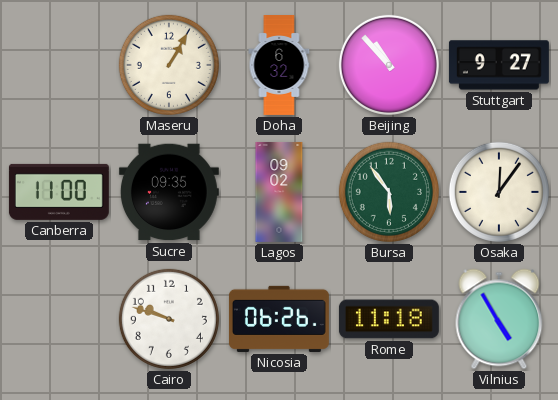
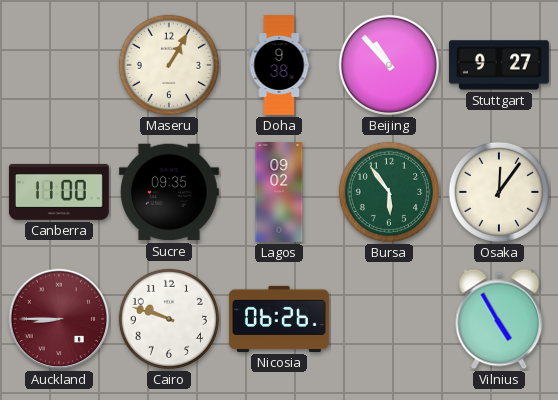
Doha: 6:32 -> 9:38 (279, 66)
Auckland: none -> 8:45 (59, 319)
Rome: 11:18 -> none (389, 319)
